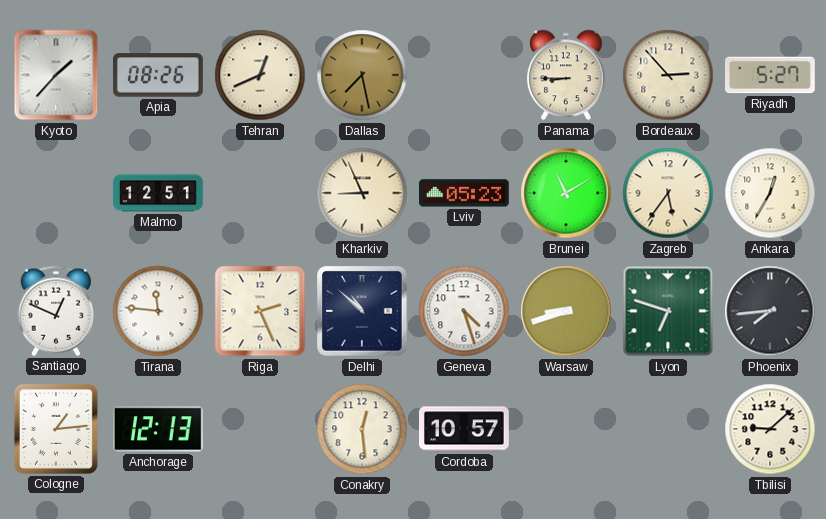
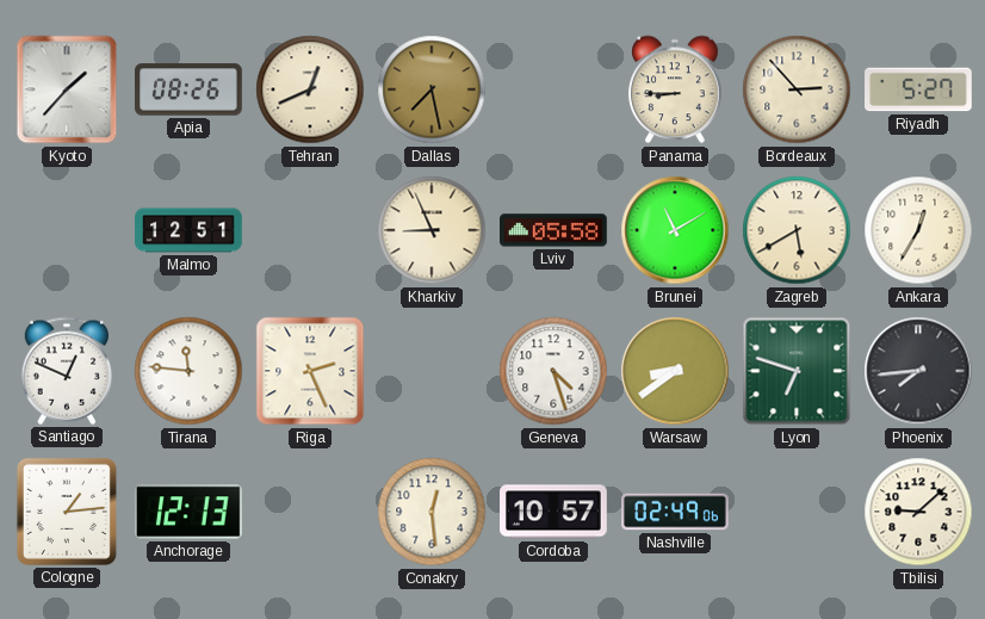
Lviv: 05:23 -> 05:58 (555, 230)
Zagreb: 5:36 -> 5:40 (797, 230)
Delhi: 10:52 -> none (362, 311)
Warsaw: 8:42 -> 8:39 (675, 371)
Nashville: none -> 02:49 (675, 512)
